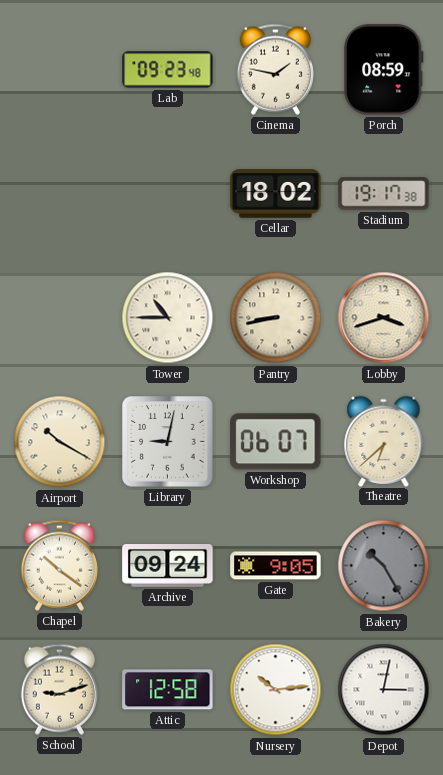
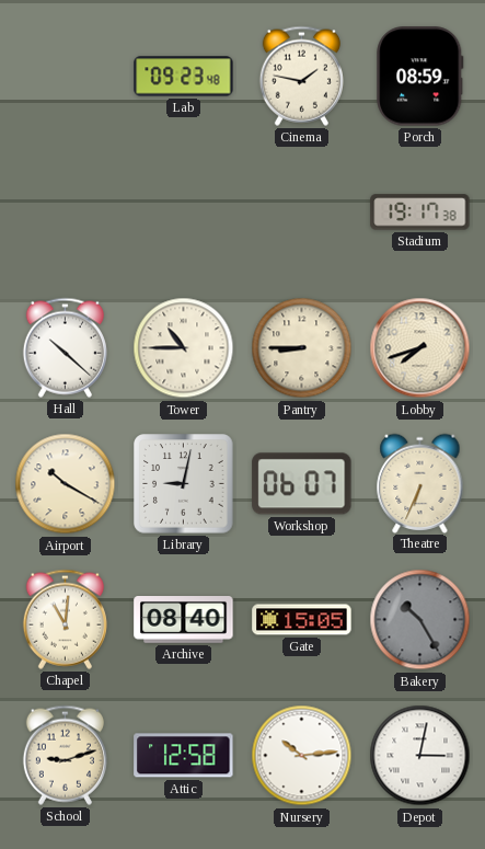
Cellar: 18:02 -> none (276, 194)
Hall: none -> 10:22 (65, 347)
Pantry: 8:43 -> 8:45 (302, 348)
Lobby: 3:42 -> 7:42 (420, 348)
Theatre: 6:38 -> 6:34 (420, 483)
Chapel: 10:21 -> 11:01 (65, 619)
Archive: 09:24 -> 08:40 (184, 620)
Gate: 9:05 -> 15:05 (302, 620)
